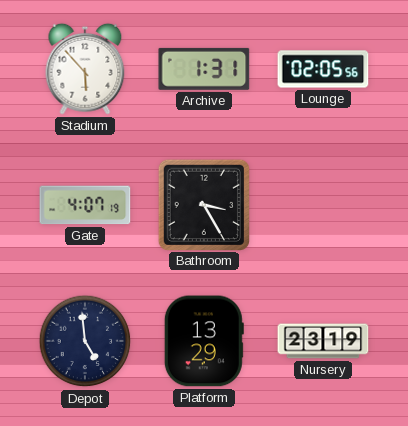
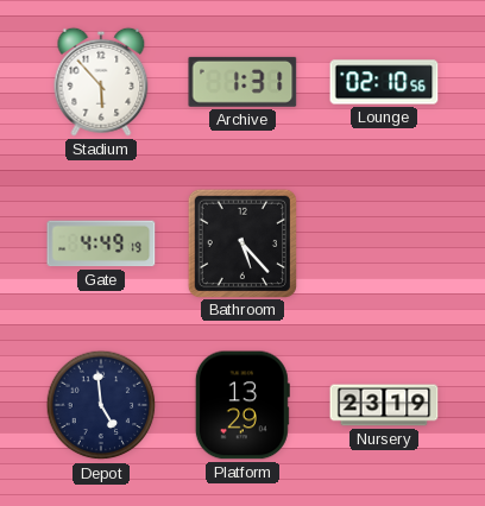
Lounge: 02:05 -> 02:10 (384, 82)
Gate: 4:07 -> 4:49 (101, 243)
Bathroom: 3:25 -> 5:23 (241, 242)
